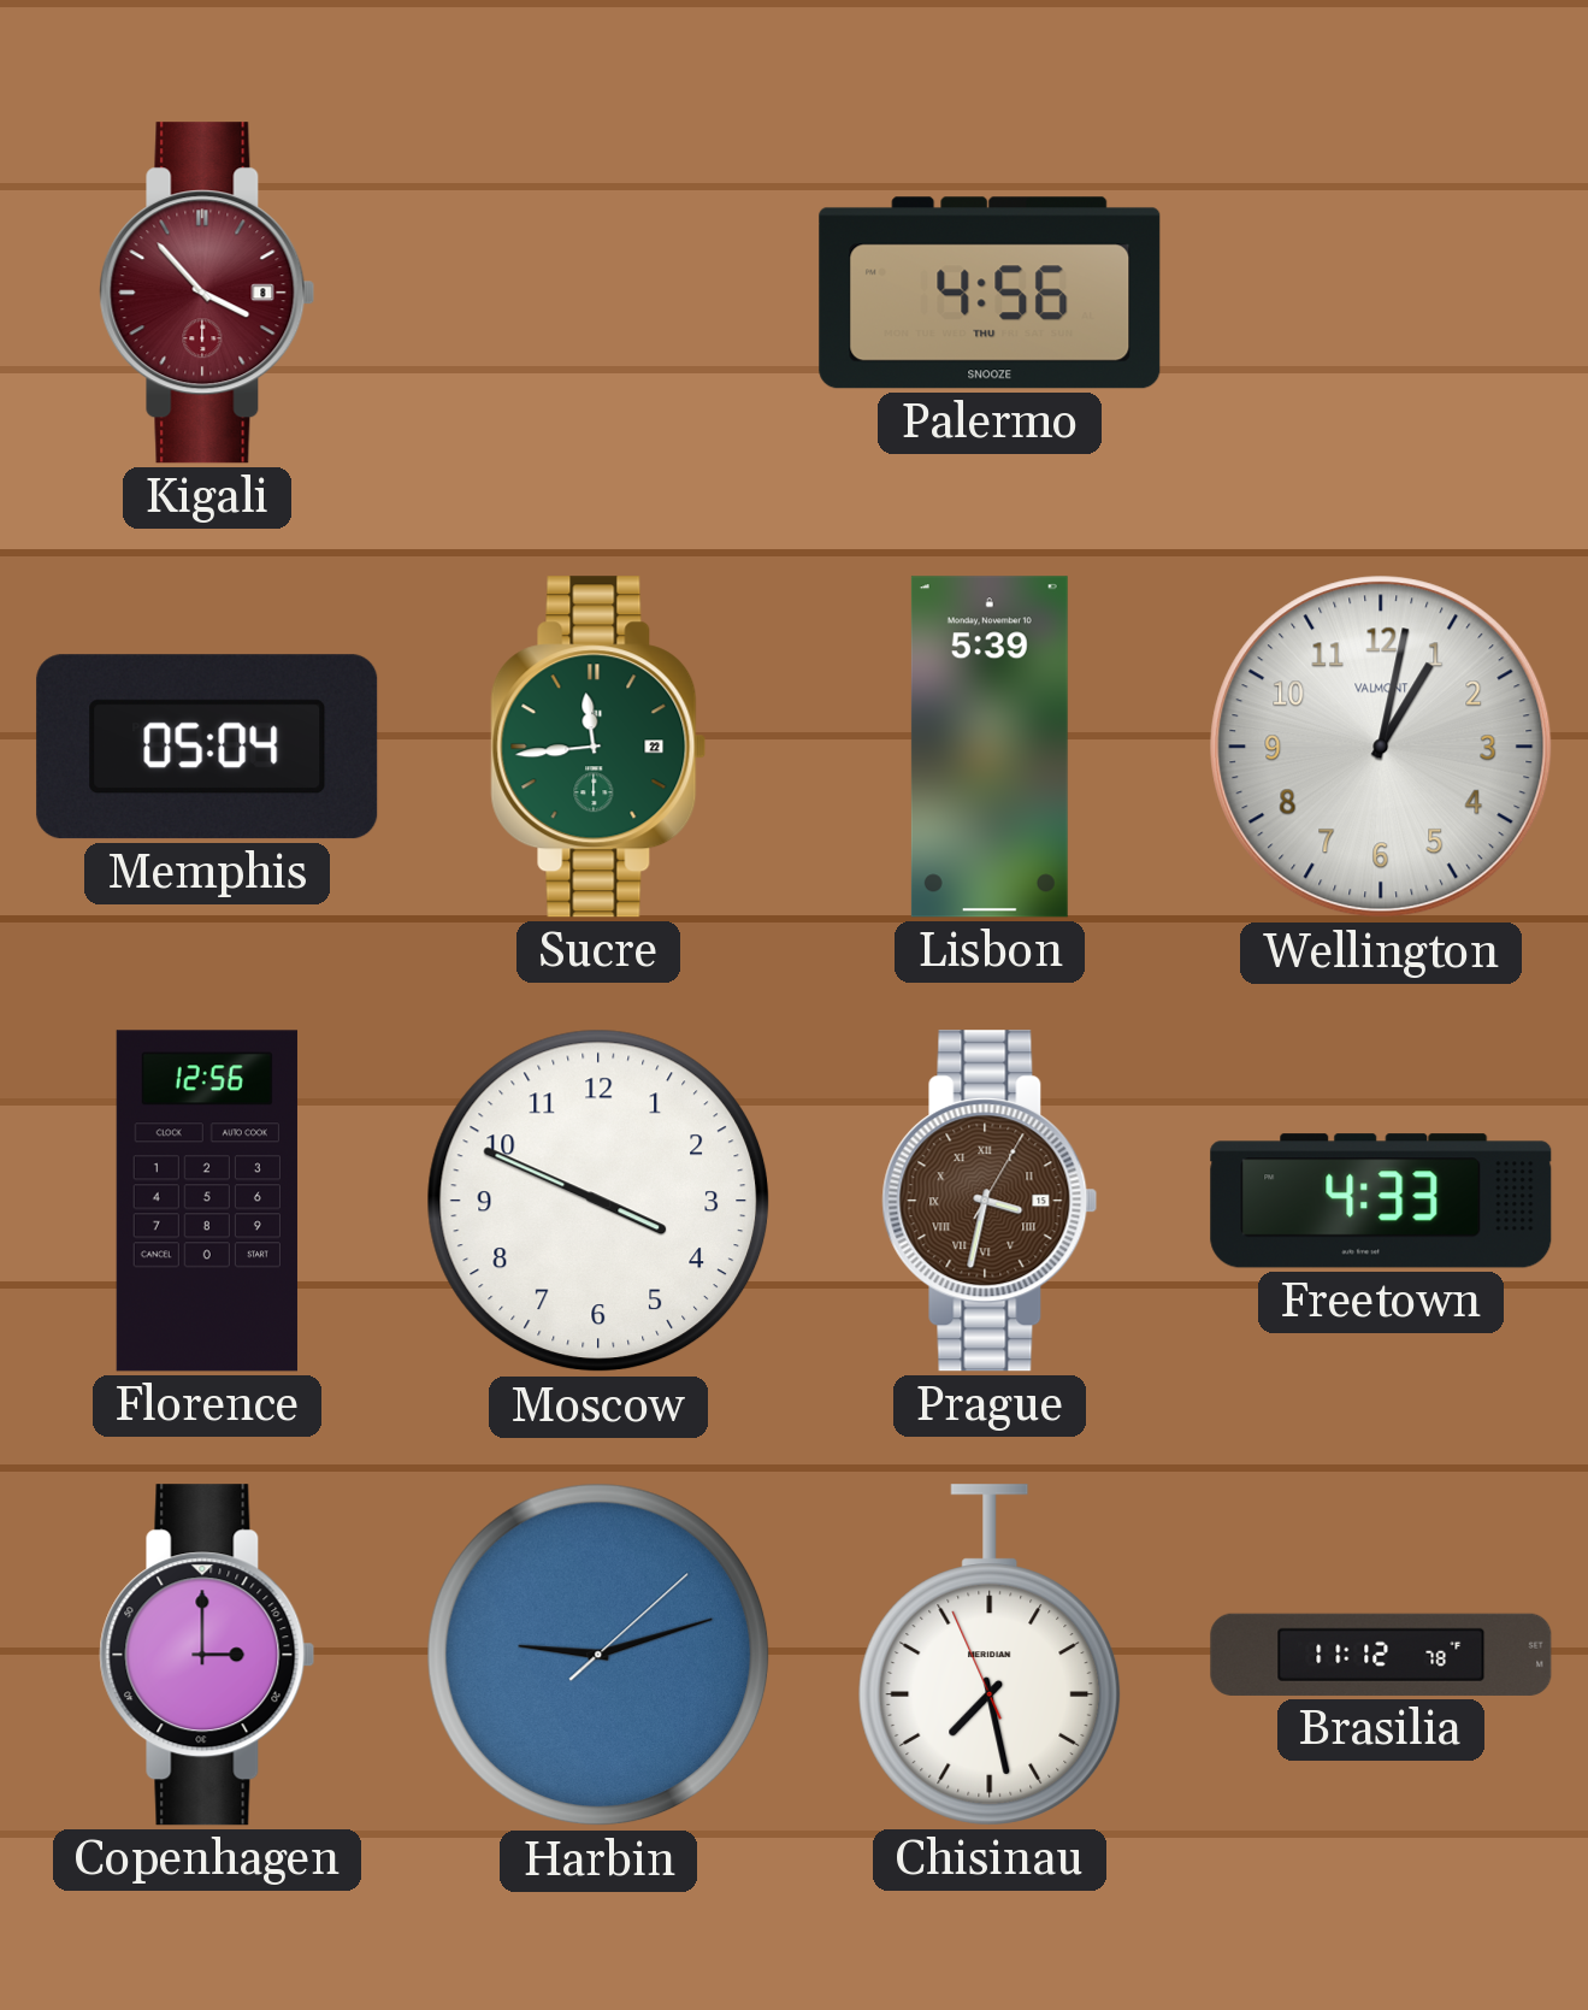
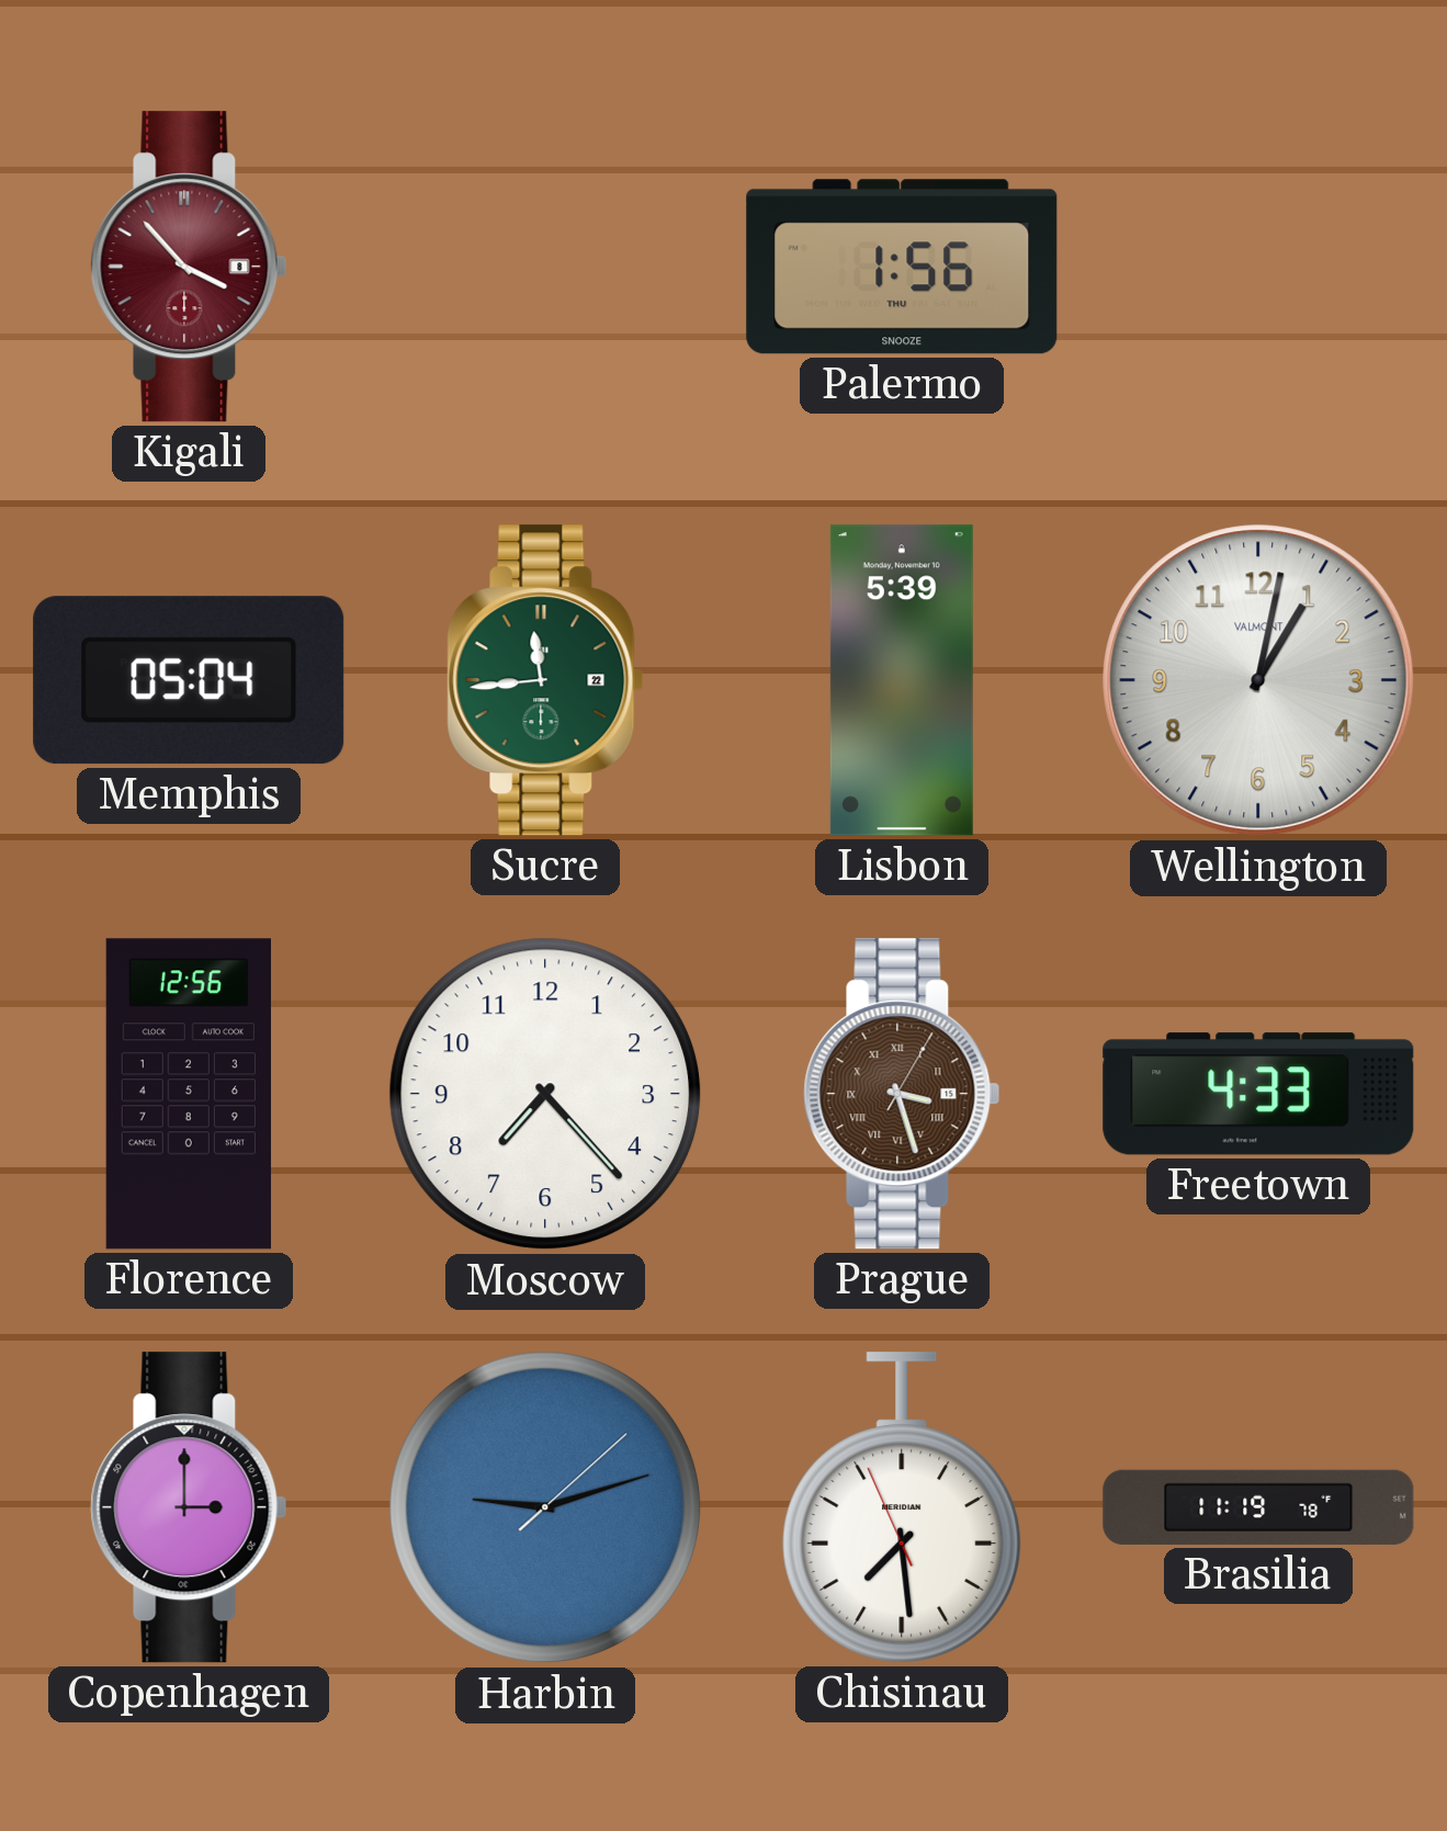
Palermo: 4:56 -> 1:56 (902, 267)
Moscow: 3:49 -> 7:23 (545, 1094)
Prague: 3:32 -> 3:27 (902, 1094)
Chisinau: 7:27 -> 7:28 (902, 1507)
Brasilia: 11:12 -> 11:19 (1258, 1507)
